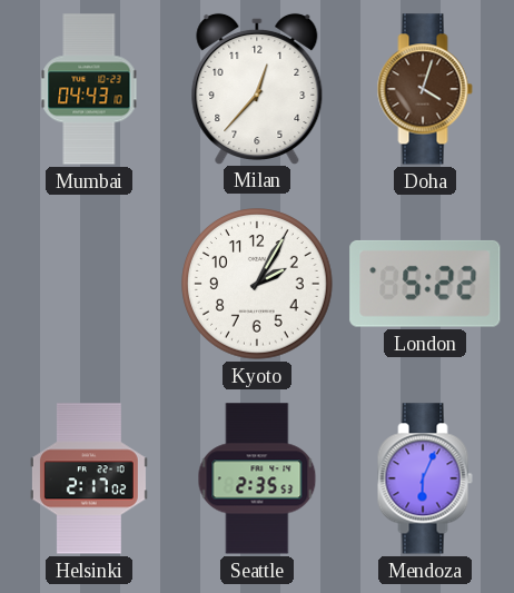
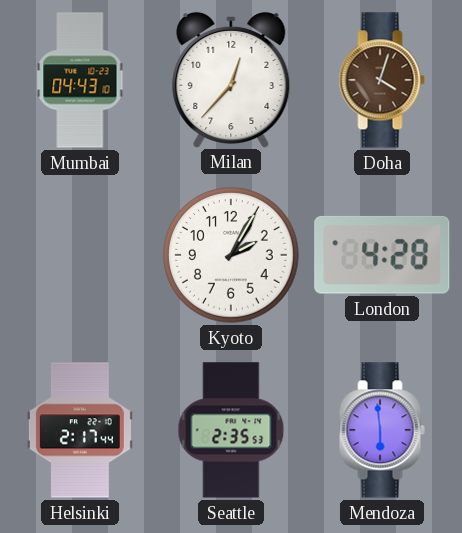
London: 5:22 -> 4:28 (382, 255)
Helsinki: 2:17:02 -> 2:17:44 (80, 430)
Mendoza: 6:04 -> 5:59 (382, 430)
